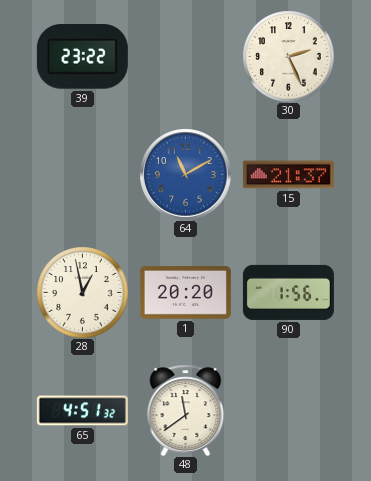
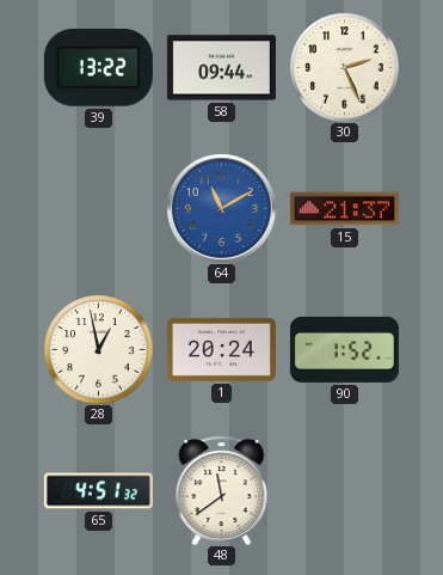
39: 23:22 -> 13:22 (98, 68)
58: none -> 09:44 (221, 68)
1: 20:20 -> 20:24 (221, 349)
90: 1:56 -> 1:52 (344, 349)
